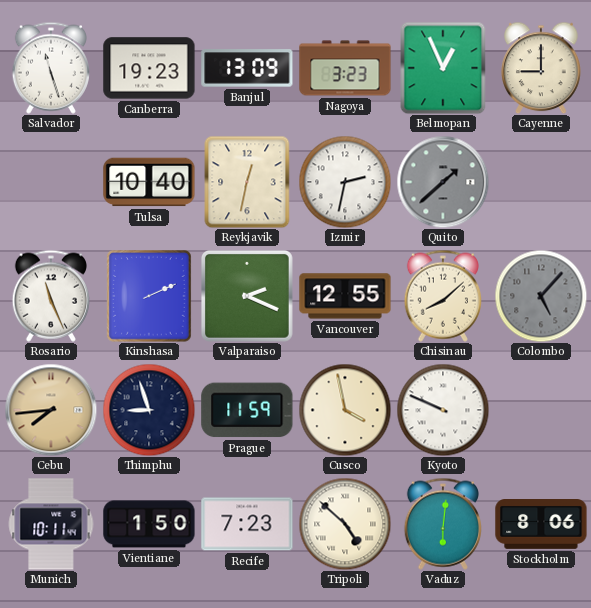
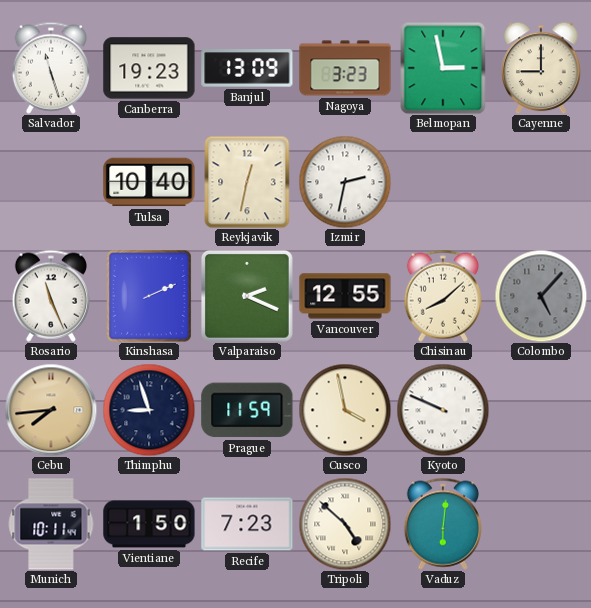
Belmopan: 12:56 -> 2:58 (443, 68)
Quito: 1:38 -> none (443, 182)
Stockholm: 8:06 -> none (541, 525)
